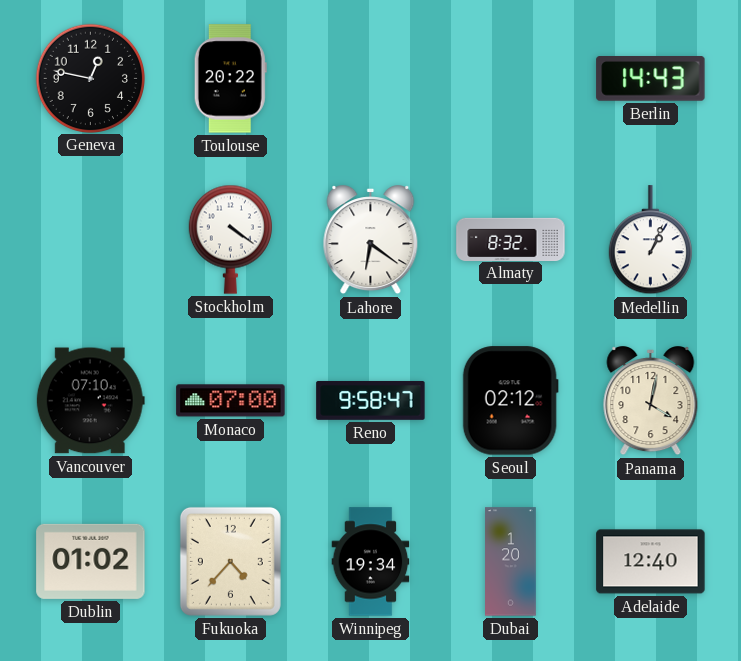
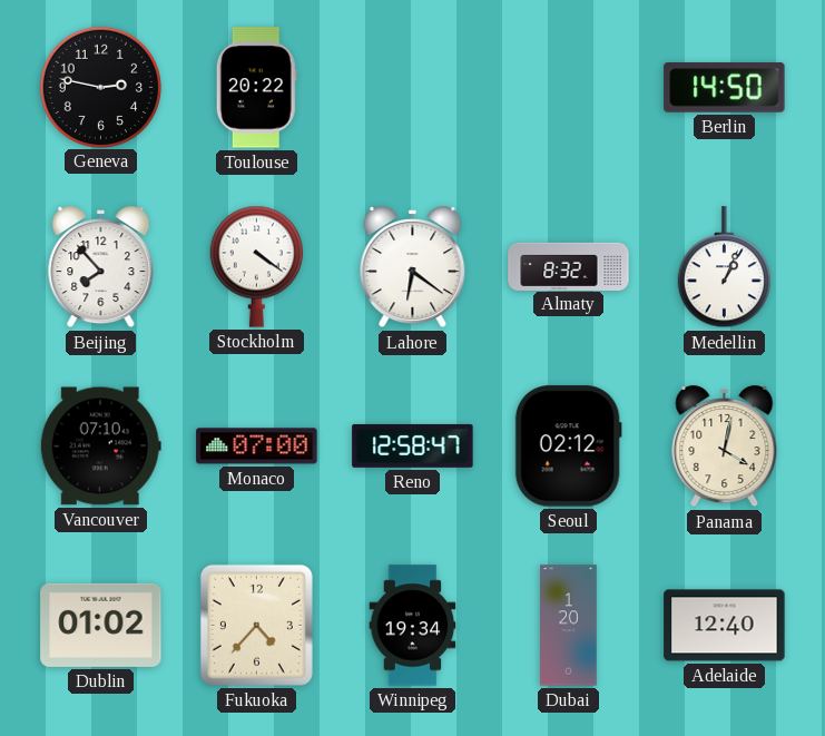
Geneva: 12:47 -> 2:47 (100, 87)
Berlin: 14:43 -> 14:50 (725, 88)
Beijing: none -> 7:53 (101, 267)
Reno: 9:58 -> 12:58 (413, 445)
